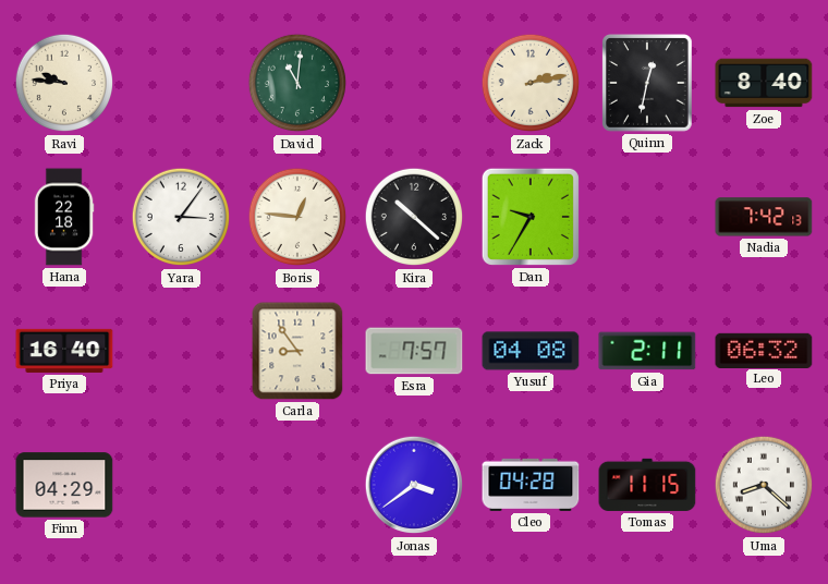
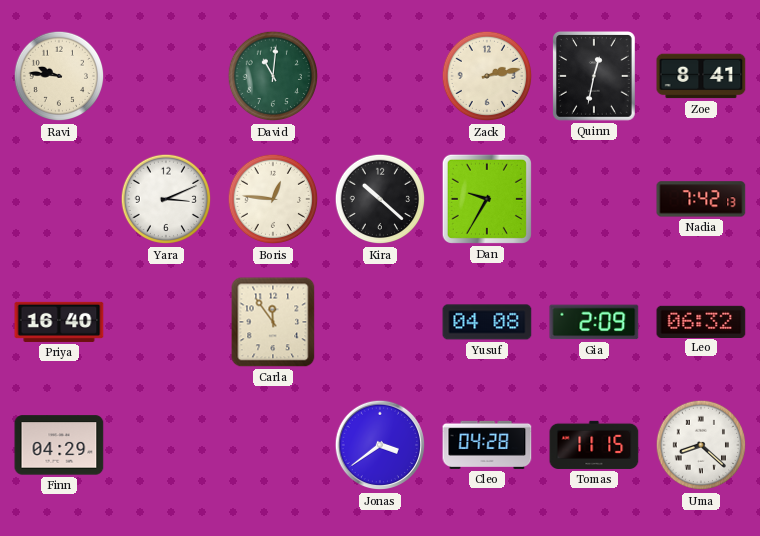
Zoe: 8:40 -> 8:41 (701, 76)
Hana: 22:18 -> none (64, 217)
Yara: 3:06 -> 3:11 (166, 199)
Carla: 8:54 -> 11:54 (273, 322)
Esra: 7:57 -> none (414, 351)
Gia: 2:11 -> 2:09 (594, 322)
